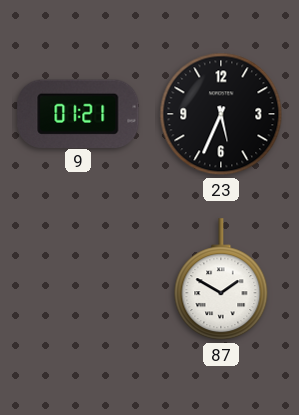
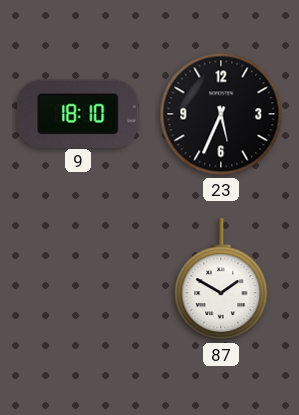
9: 01:21 -> 18:10 (78, 113)
